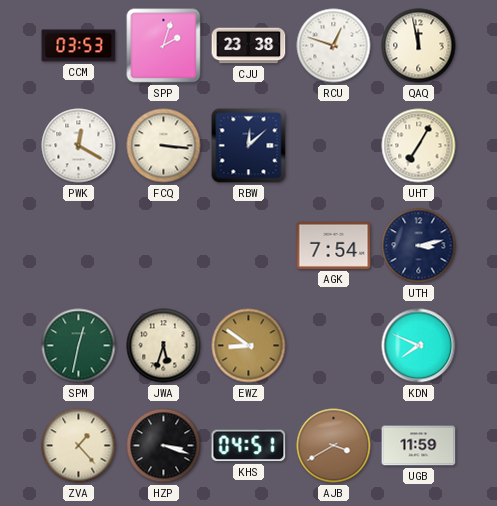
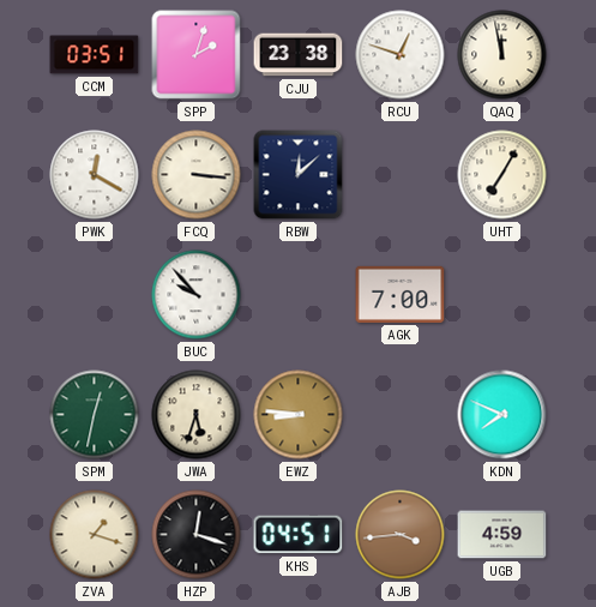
CCM: 03:53 -> 03:51 (95, 55)
BUC: none -> 9:53 (197, 295)
AGK: 7:54 -> 7:00 (401, 294)
UTH: 3:13 -> none (419, 246)
EWZ: 8:51 -> 8:46 (299, 415)
ZVA: 1:23 -> 1:18 (95, 535)
HZP: 3:18 -> 12:18 (197, 535)
AJB: 3:40 -> 3:44 (401, 535)
UGB: 11:59 -> 4:59 (502, 535)
